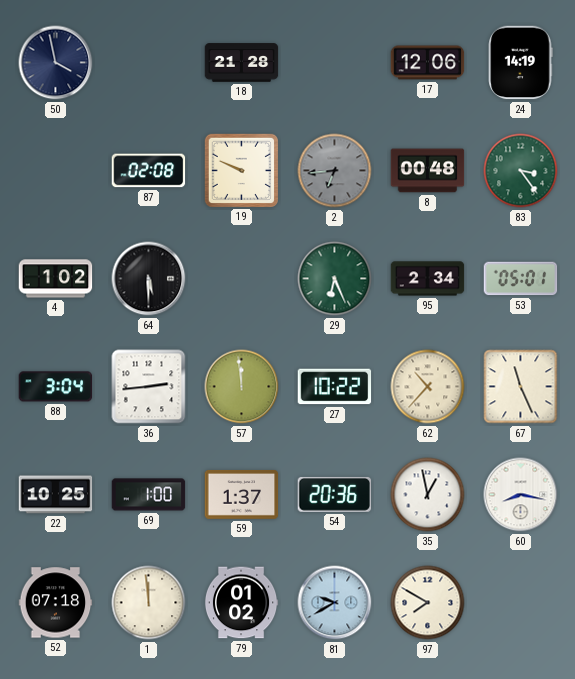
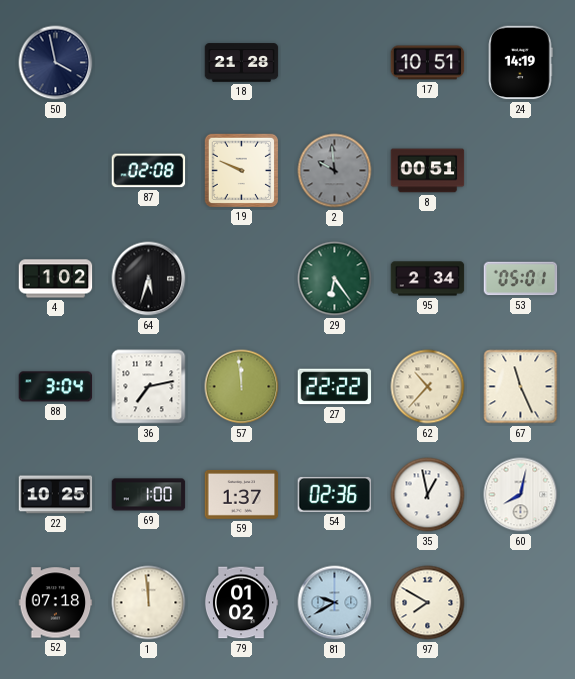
17: 12:06 -> 10:51 (428, 63)
2: 6:44 -> 9:59 (335, 171)
8: 00:48 -> 00:51 (428, 171)
83: 3:24 -> none (521, 171)
64: 5:30 -> 5:33 (149, 279)
29: 6:26 -> 6:24 (335, 279)
36: 2:44 -> 7:13 (149, 387)
27: 10:22 -> 22:22 (335, 387)
54: 20:36 -> 02:36 (335, 494)
60: 8:17 -> 8:02 (521, 495)
